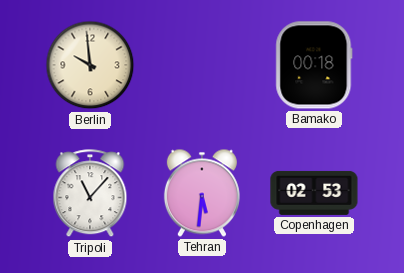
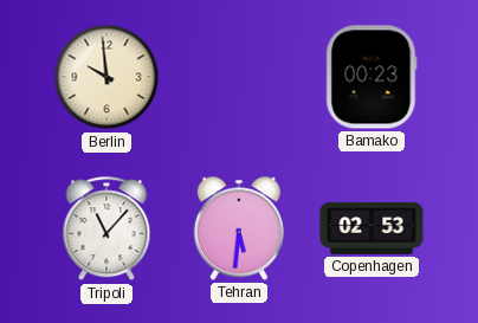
Bamako: 00:18 -> 00:23 (372, 77)
